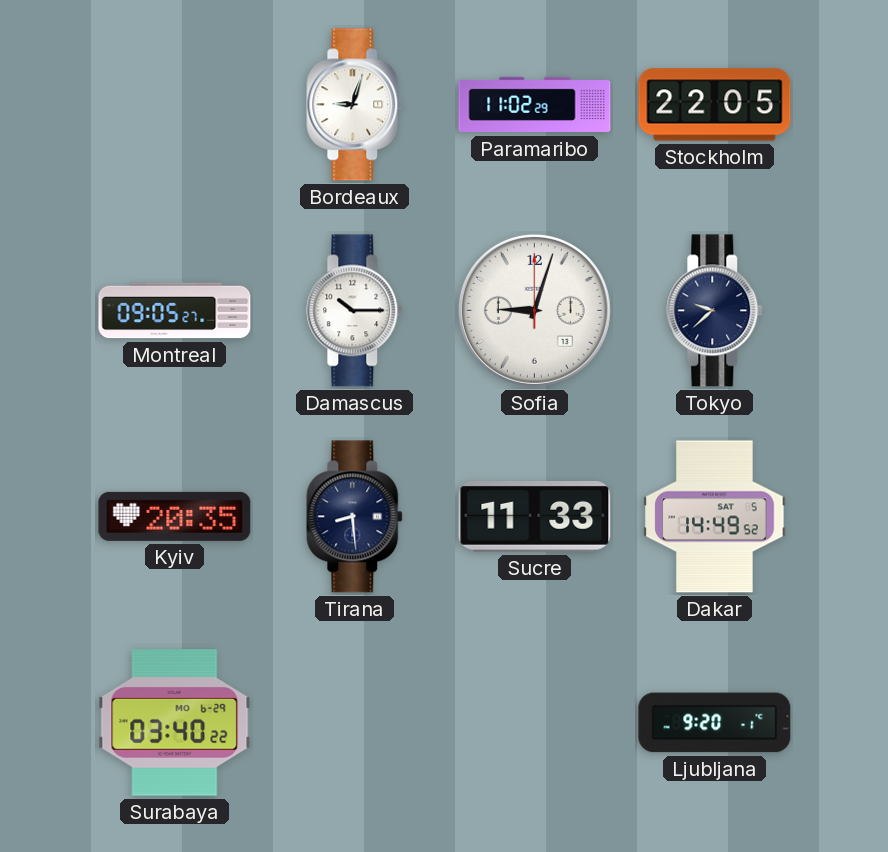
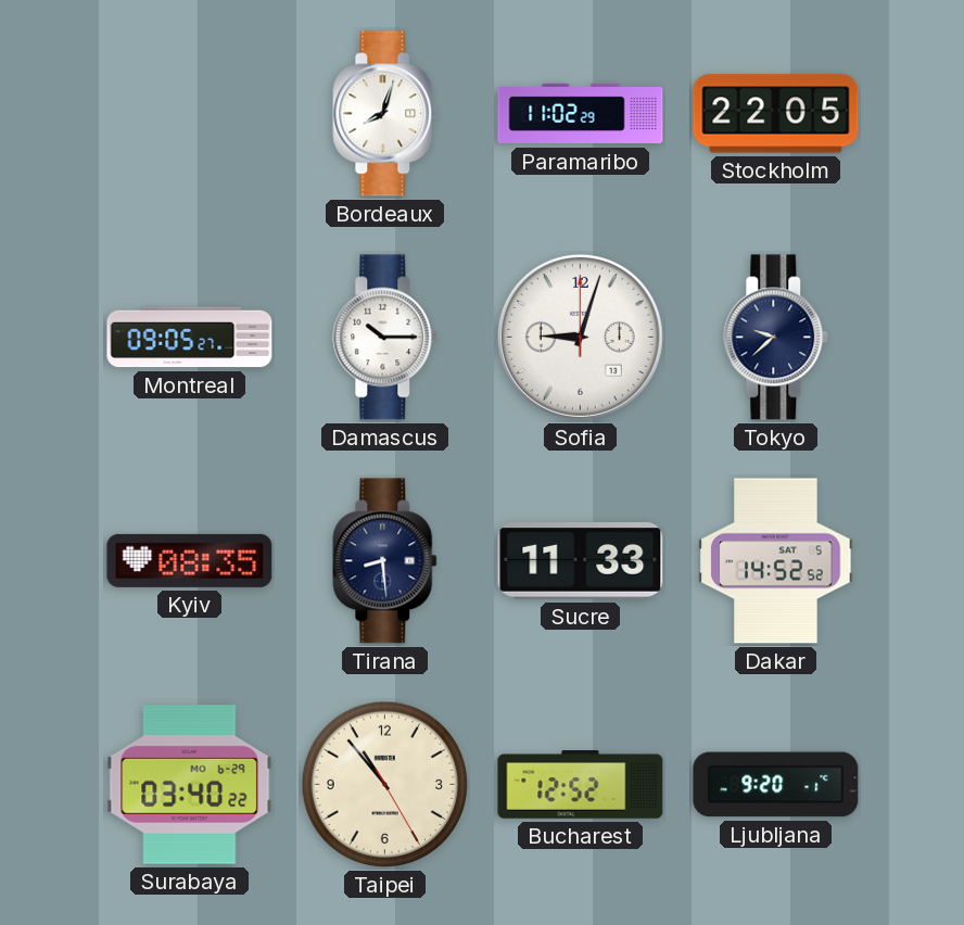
Bordeaux: 9:03 -> 8:03 (385, 114)
Kyiv: 20:35 -> 08:35 (190, 560)
Dakar: 14:49 -> 14:52 (776, 561)
Taipei: none -> 10:53 (385, 785)
Bucharest: none -> 12:52 (581, 785)
